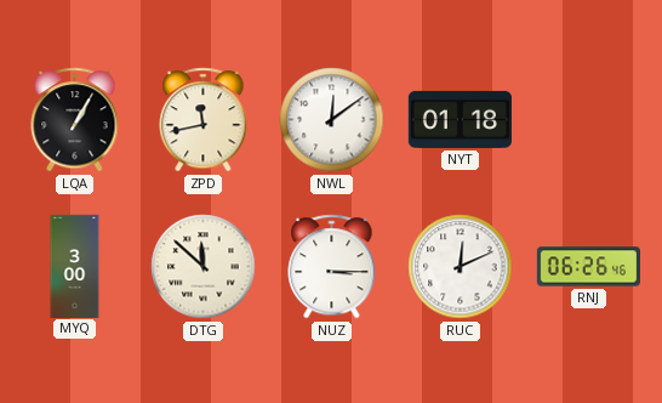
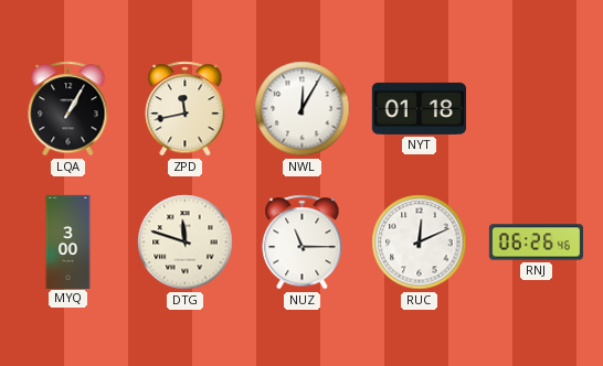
NWL: 12:09 -> 12:05 (303, 109)
DTG: 11:52 -> 11:48 (186, 243)
NUZ: 3:15 -> 11:15 (303, 243)
